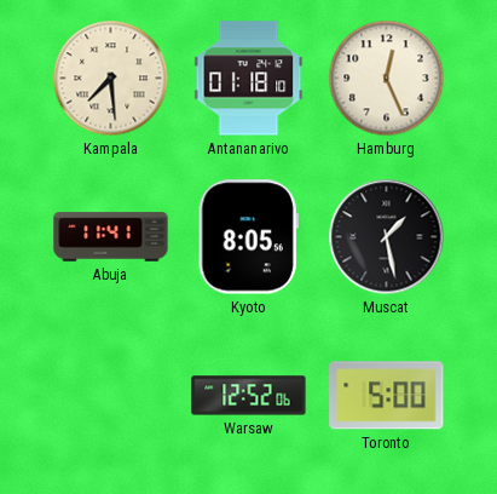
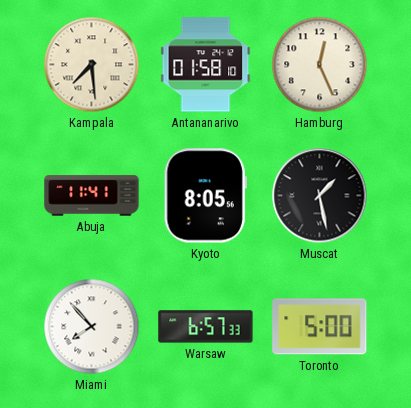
Antananarivo: 01:18 -> 01:58 (206, 65)
Miami: none -> 7:53 (92, 327)
Warsaw: 12:52 -> 6:57 (206, 327)
